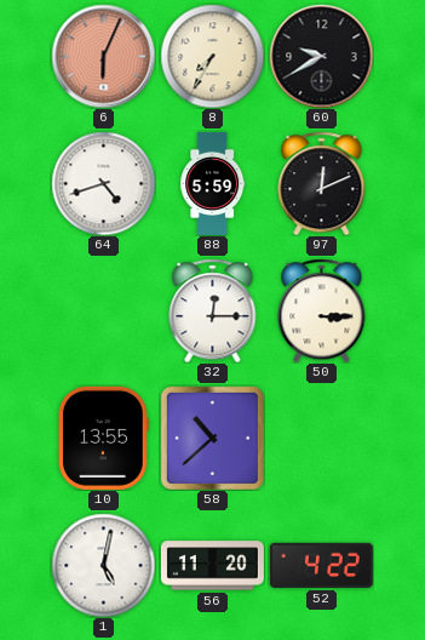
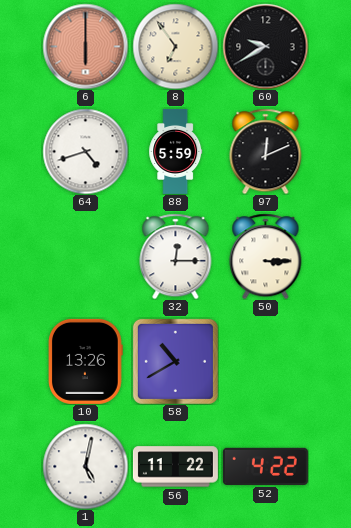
6: 6:04 -> 6:00 (85, 46)
8: 7:35 -> 6:54 (175, 46)
10: 13:55 -> 13:26 (86, 361)
58: 10:38 -> 10:40 (175, 361)
56: 11:20 -> 11:22 (175, 467)
